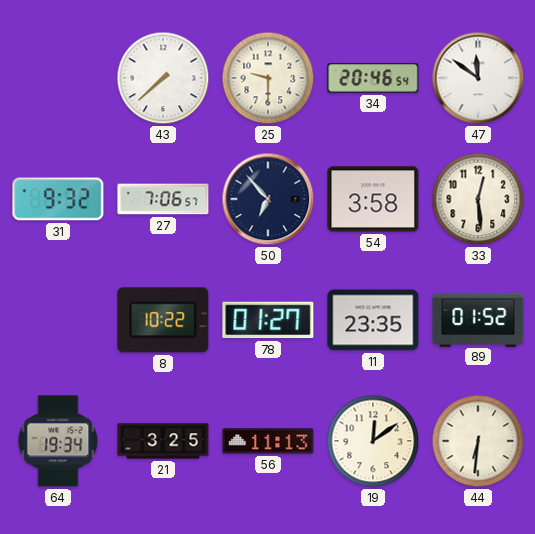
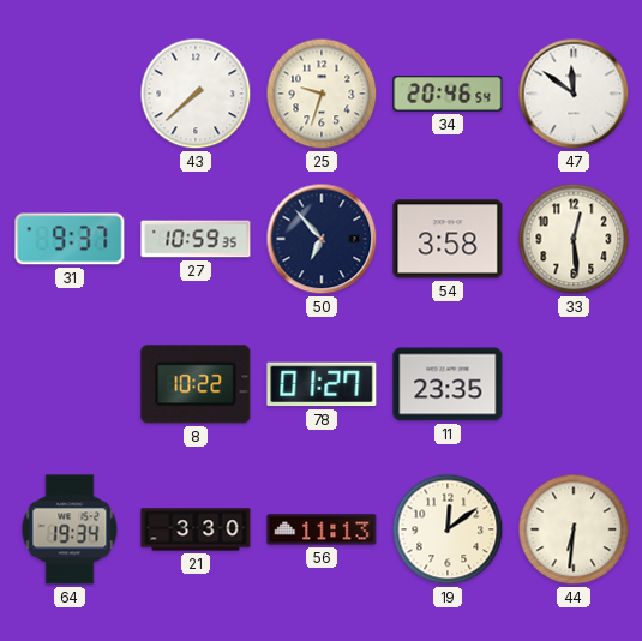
25: 9:30 -> 9:33 (322, 94)
31: 9:32 -> 9:37 (70, 239)
27: 7:06 -> 10:59 (196, 239)
89: 01:52 -> none (478, 319)
21: 3:25 -> 3:30 (196, 529)
